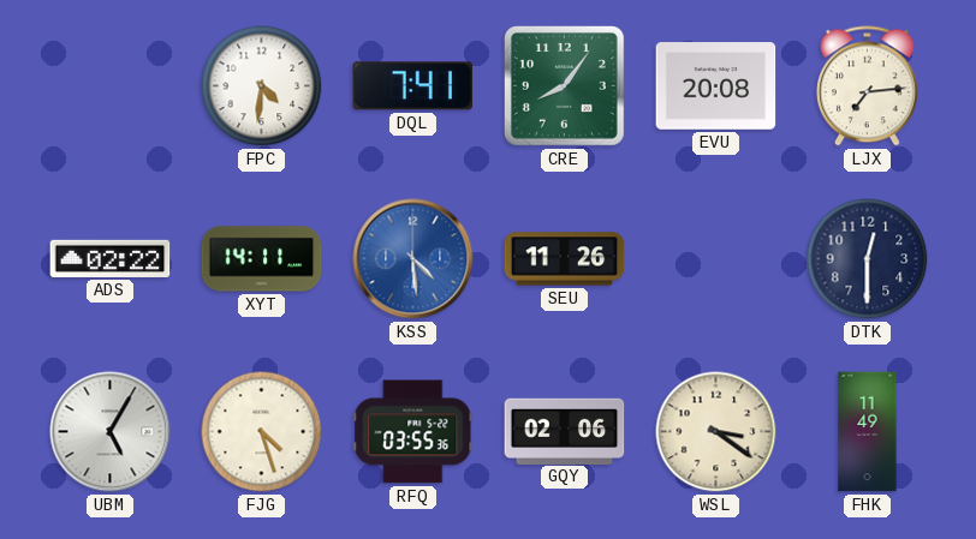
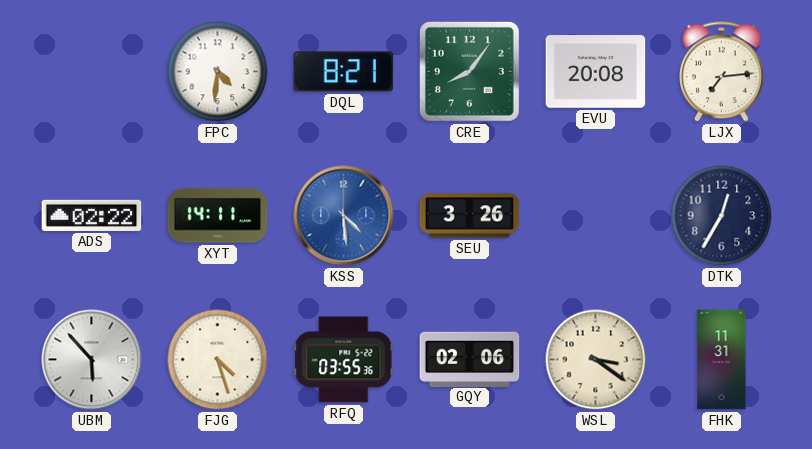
DQL: 7:41 -> 8:21 (344, 72)
SEU: 11:26 -> 3:26 (470, 216)
DTK: 12:30 -> 12:35 (722, 216)
UBM: 5:05 -> 5:53 (92, 360)
FHK: 11:49 -> 11:31 (722, 360)
